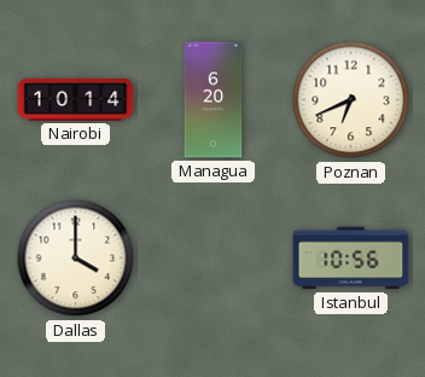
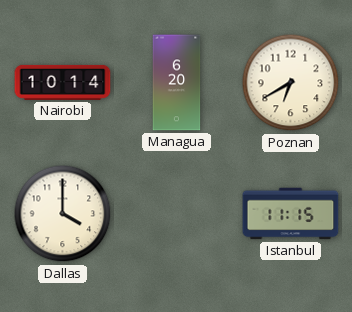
Poznan: 6:41 -> 6:40 (291, 83)
Istanbul: 10:56 -> 11:15 (291, 214)
